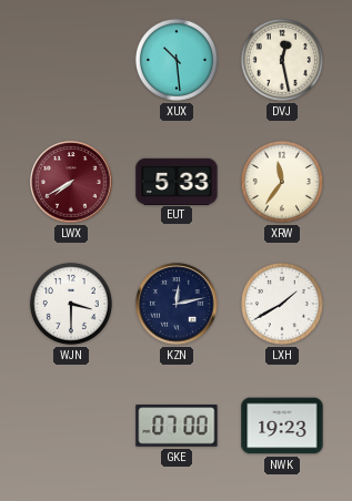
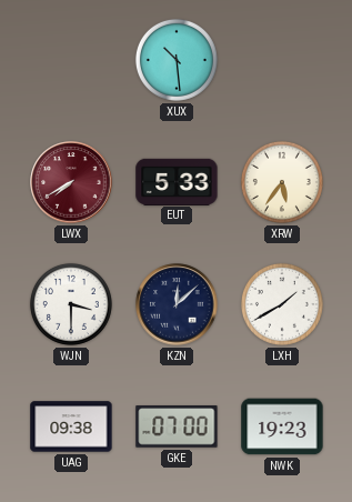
DVJ: 12:28 -> none (282, 60)
XRW: 11:36 -> 5:36 (282, 182)
KZN: 12:13 -> 12:08 (177, 304)
UAG: none -> 09:38 (71, 426)
